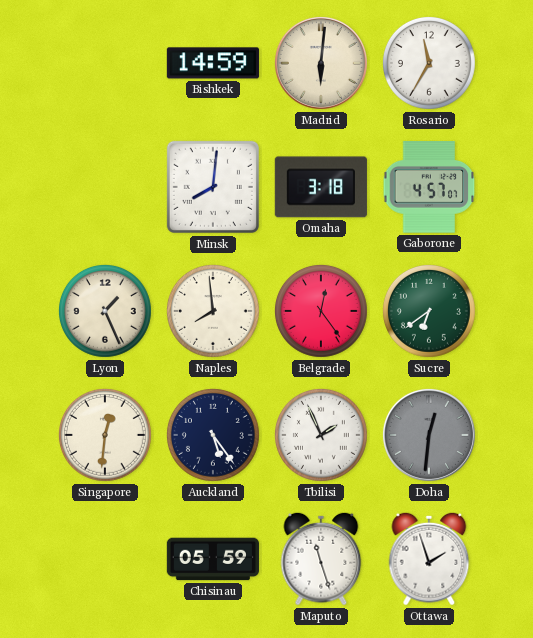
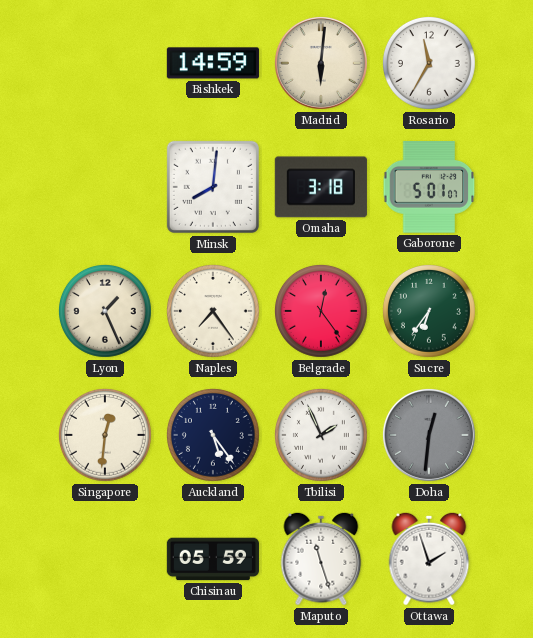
Gaborone: 4:57 -> 5:01 (429, 187)
Naples: 7:59 -> 7:24 (213, 311)
Sucre: 6:39 -> 6:36 (429, 311)
